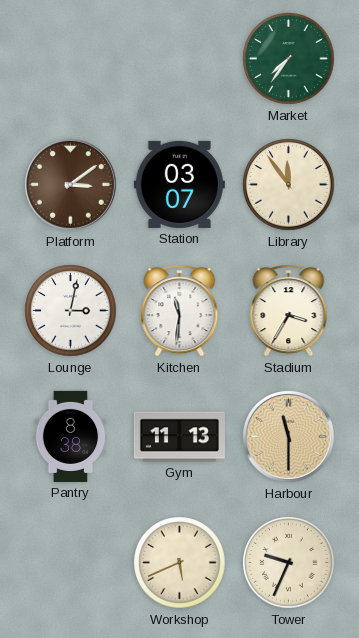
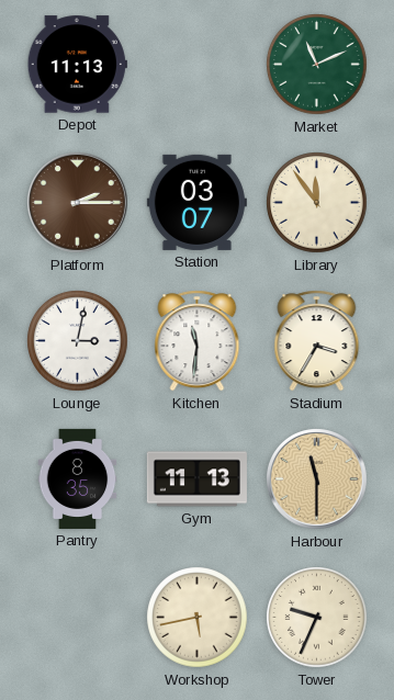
Depot: none -> 11:13 (77, 65)
Market: 7:36 -> 11:11 (317, 65)
Platform: 3:09 -> 2:15 (78, 203)
Pantry: 8:38 -> 8:35 (78, 478)
Workshop: 5:41 -> 5:43 (198, 618)
